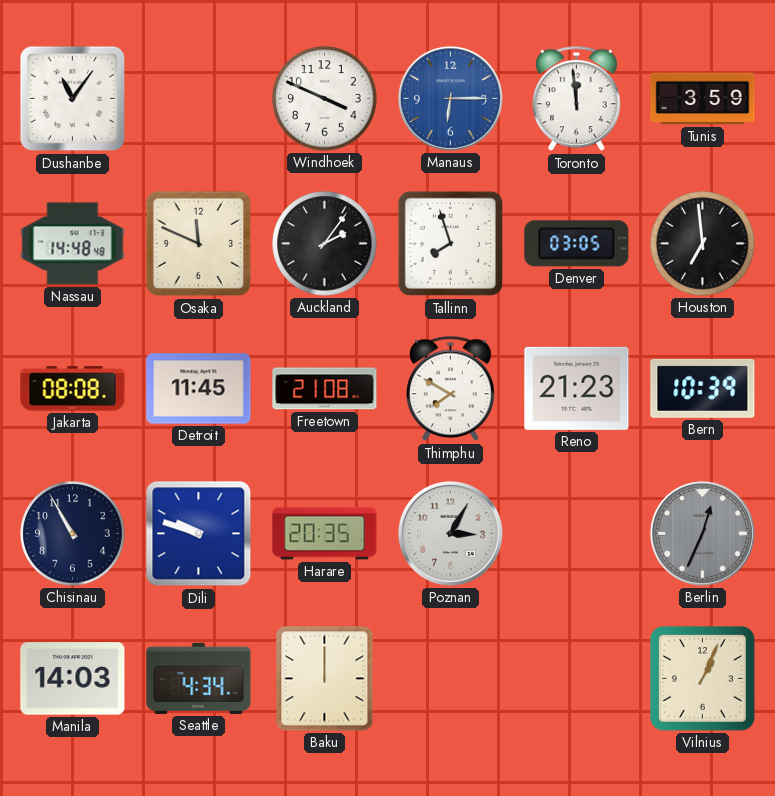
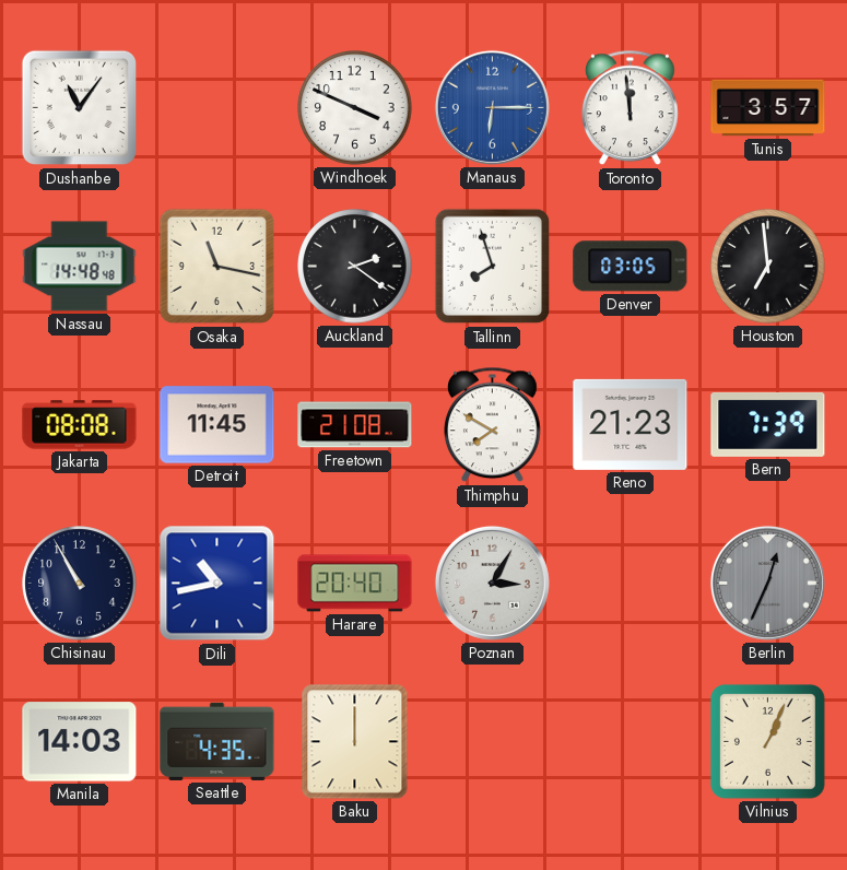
Tunis: 3:59 -> 3:57 (768, 108)
Osaka: 11:49 -> 11:17 (217, 267)
Auckland: 2:06 -> 2:21 (355, 267)
Bern: 10:39 -> 7:39 (768, 424)
Dili: 9:48 -> 10:43 (217, 584)
Harare: 20:35 -> 20:40 (355, 584)
Seattle: 4:34 -> 4:35 (217, 741)
